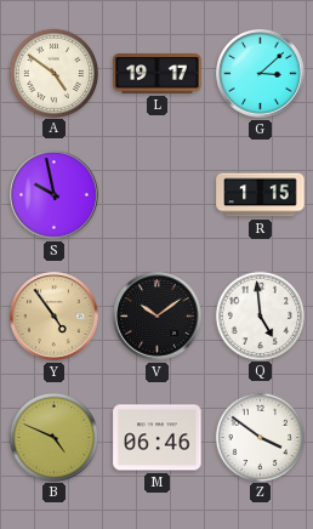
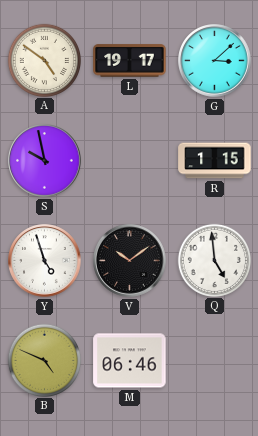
Y: 4:54 -> 4:57 (45, 261)
Y dial: champagne -> white (45, 261)
Z: 3:51 -> none (260, 437)
